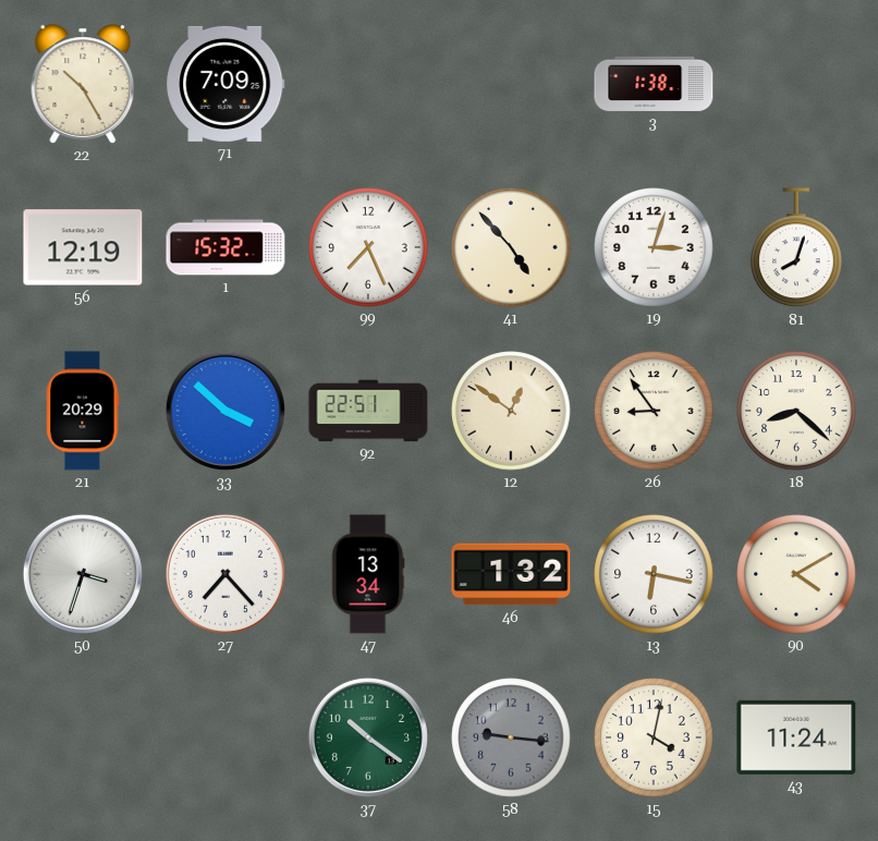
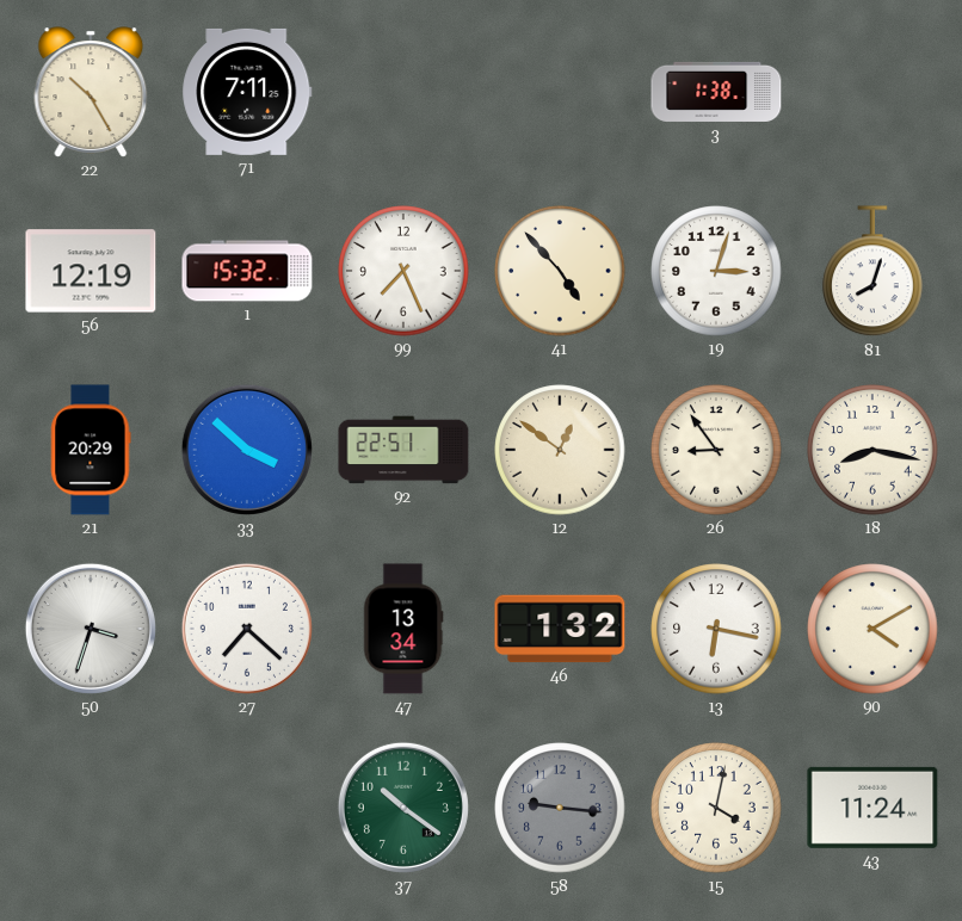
71: 7:09 -> 7:11 (247, 92)
18: 8:22 -> 8:17 (872, 450)
27: 7:23 -> 7:22 (247, 629)
